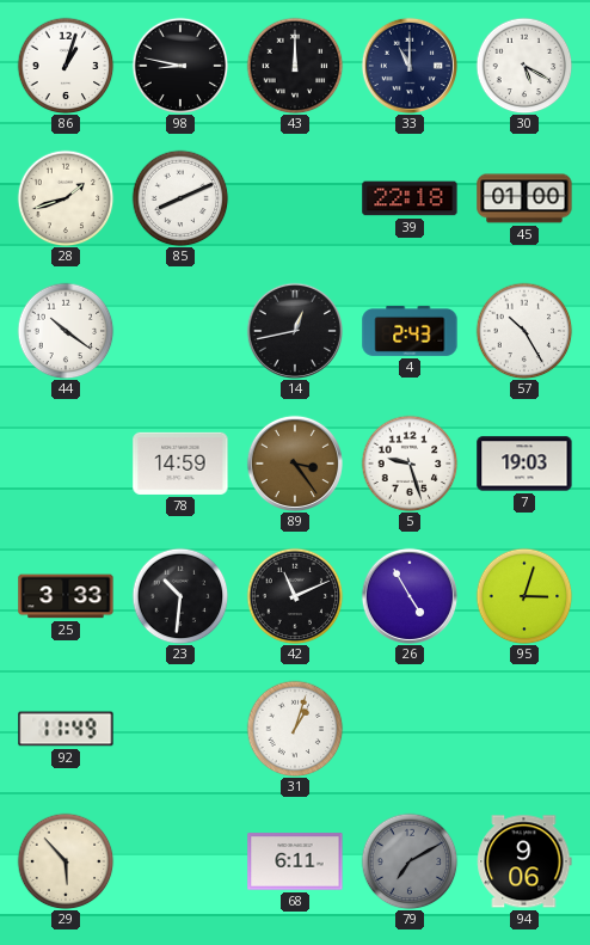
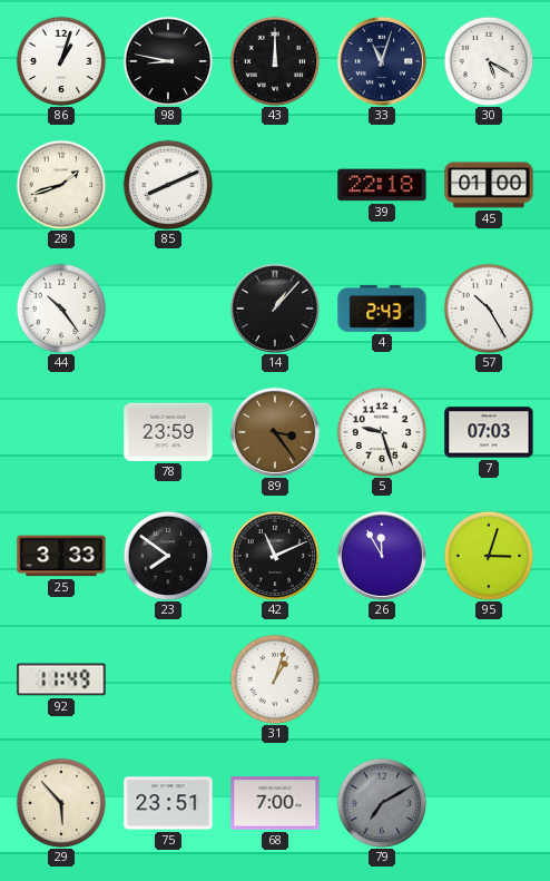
33: 11:00 -> 11:03 (382, 61)
44: 10:21 -> 10:24 (61, 309)
14: 12:43 -> 1:07 (275, 309)
78: 14:59 -> 23:59 (168, 432)
7: 19:03 -> 07:03 (489, 432)
23: 10:31 -> 7:51 (168, 556)
26: 4:55 -> 11:55 (382, 556)
75: none -> 23:51 (168, 803)
68: 6:11 -> 7:00 (275, 803)
94: 9:06 -> none (524, 861)
